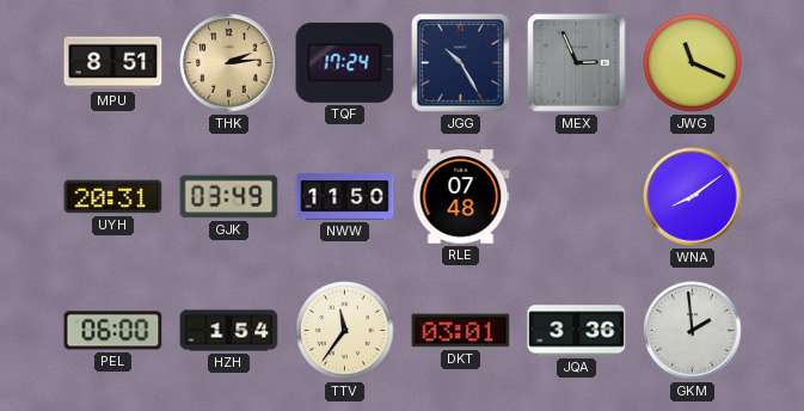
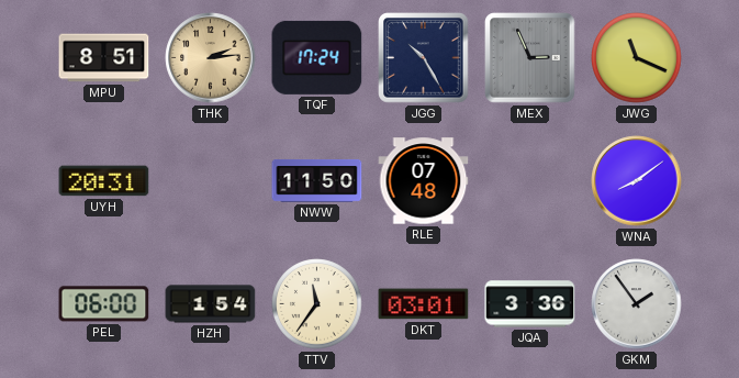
GJK: 03:49 -> none (229, 197)
GKM: 1:59 -> 1:54 (637, 304)
